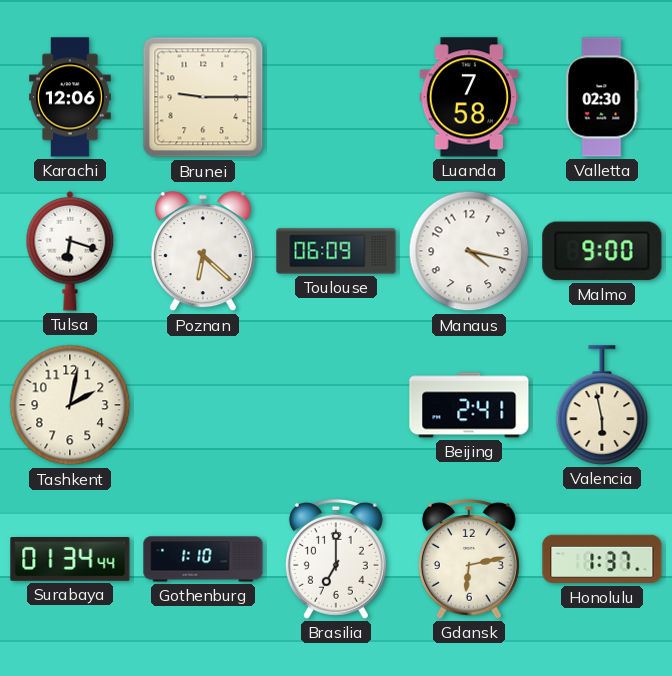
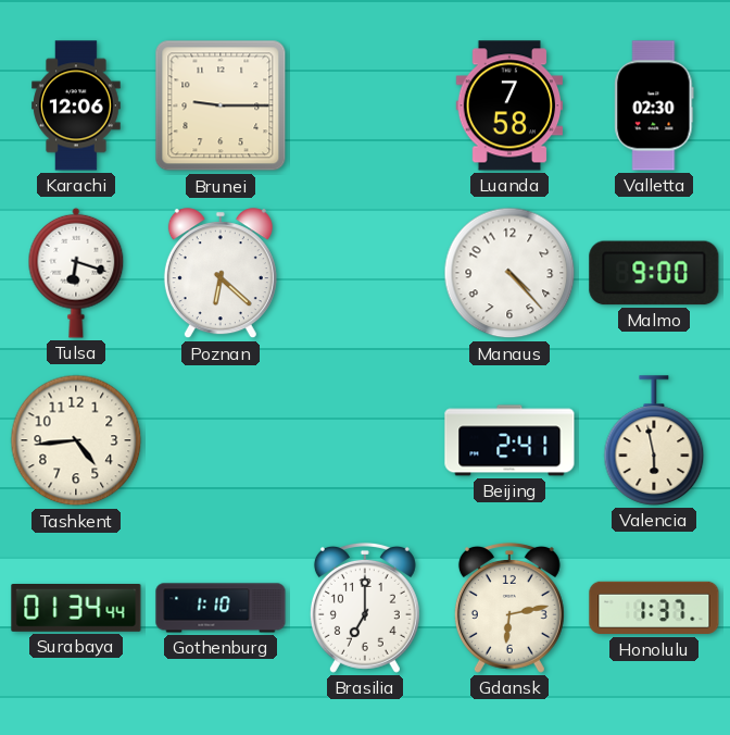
Toulouse: 06:09 -> none (336, 251)
Manaus: 4:17 -> 4:23 (509, 273)
Tashkent: 2:02 -> 4:44 (76, 440)
